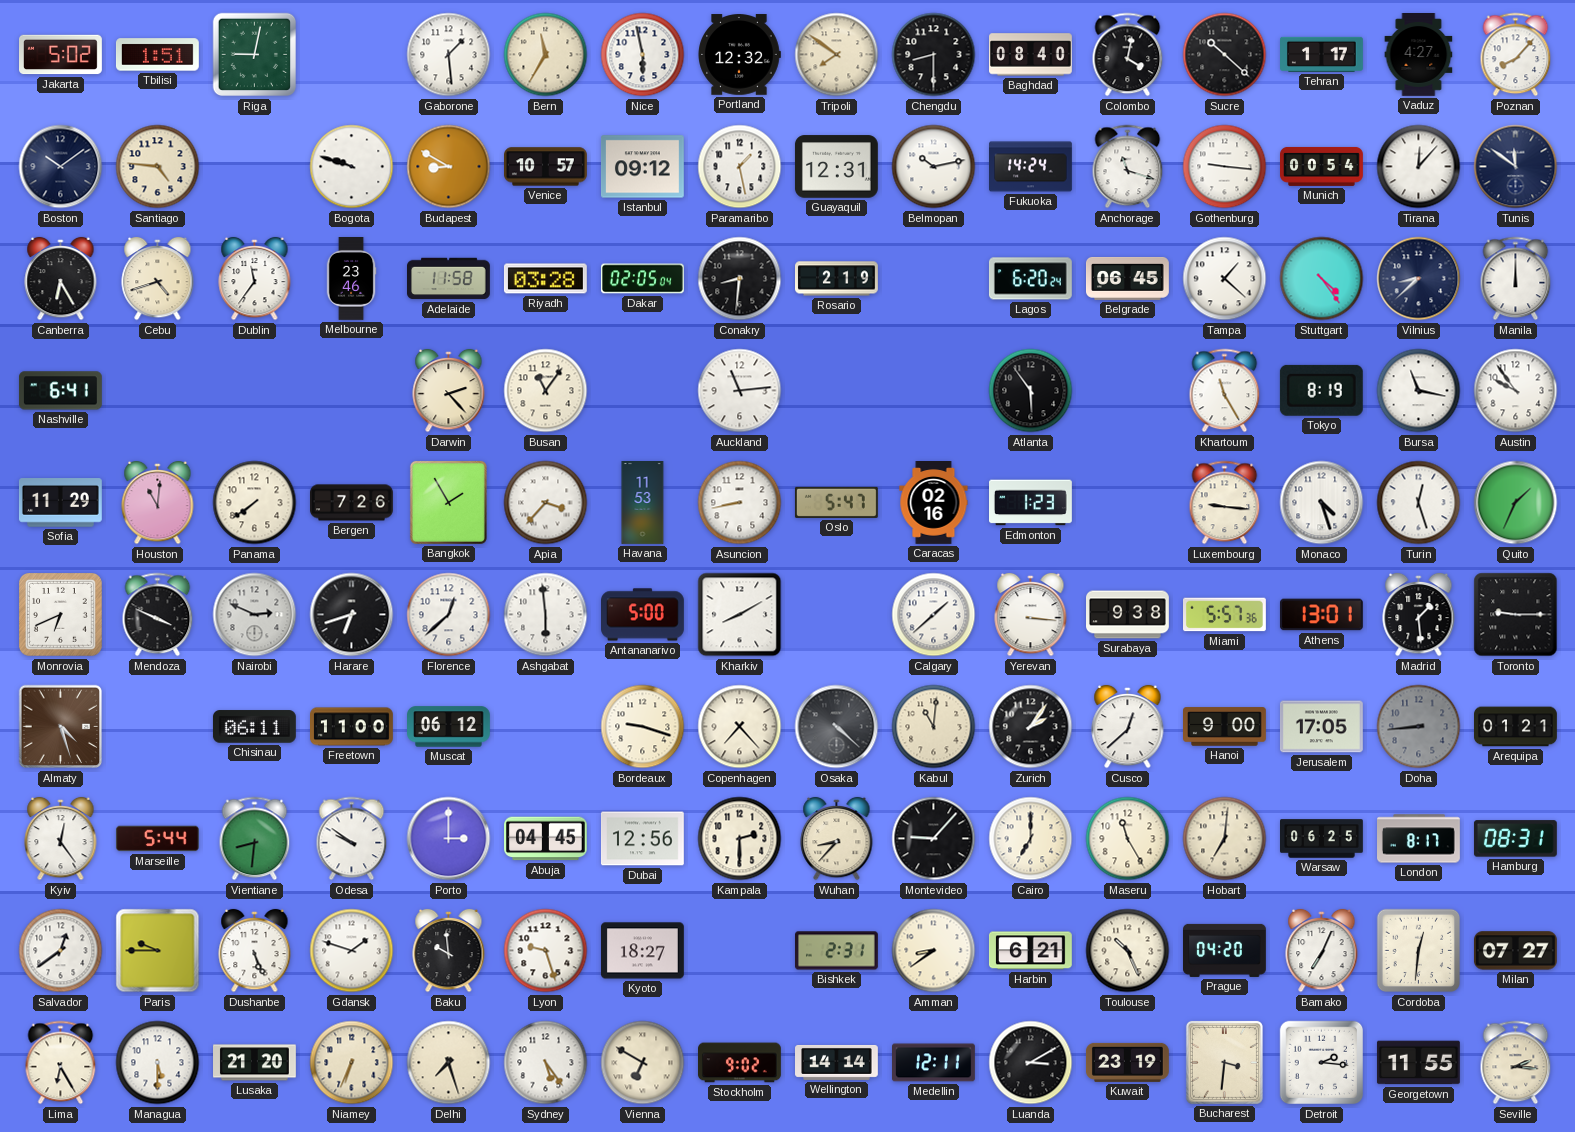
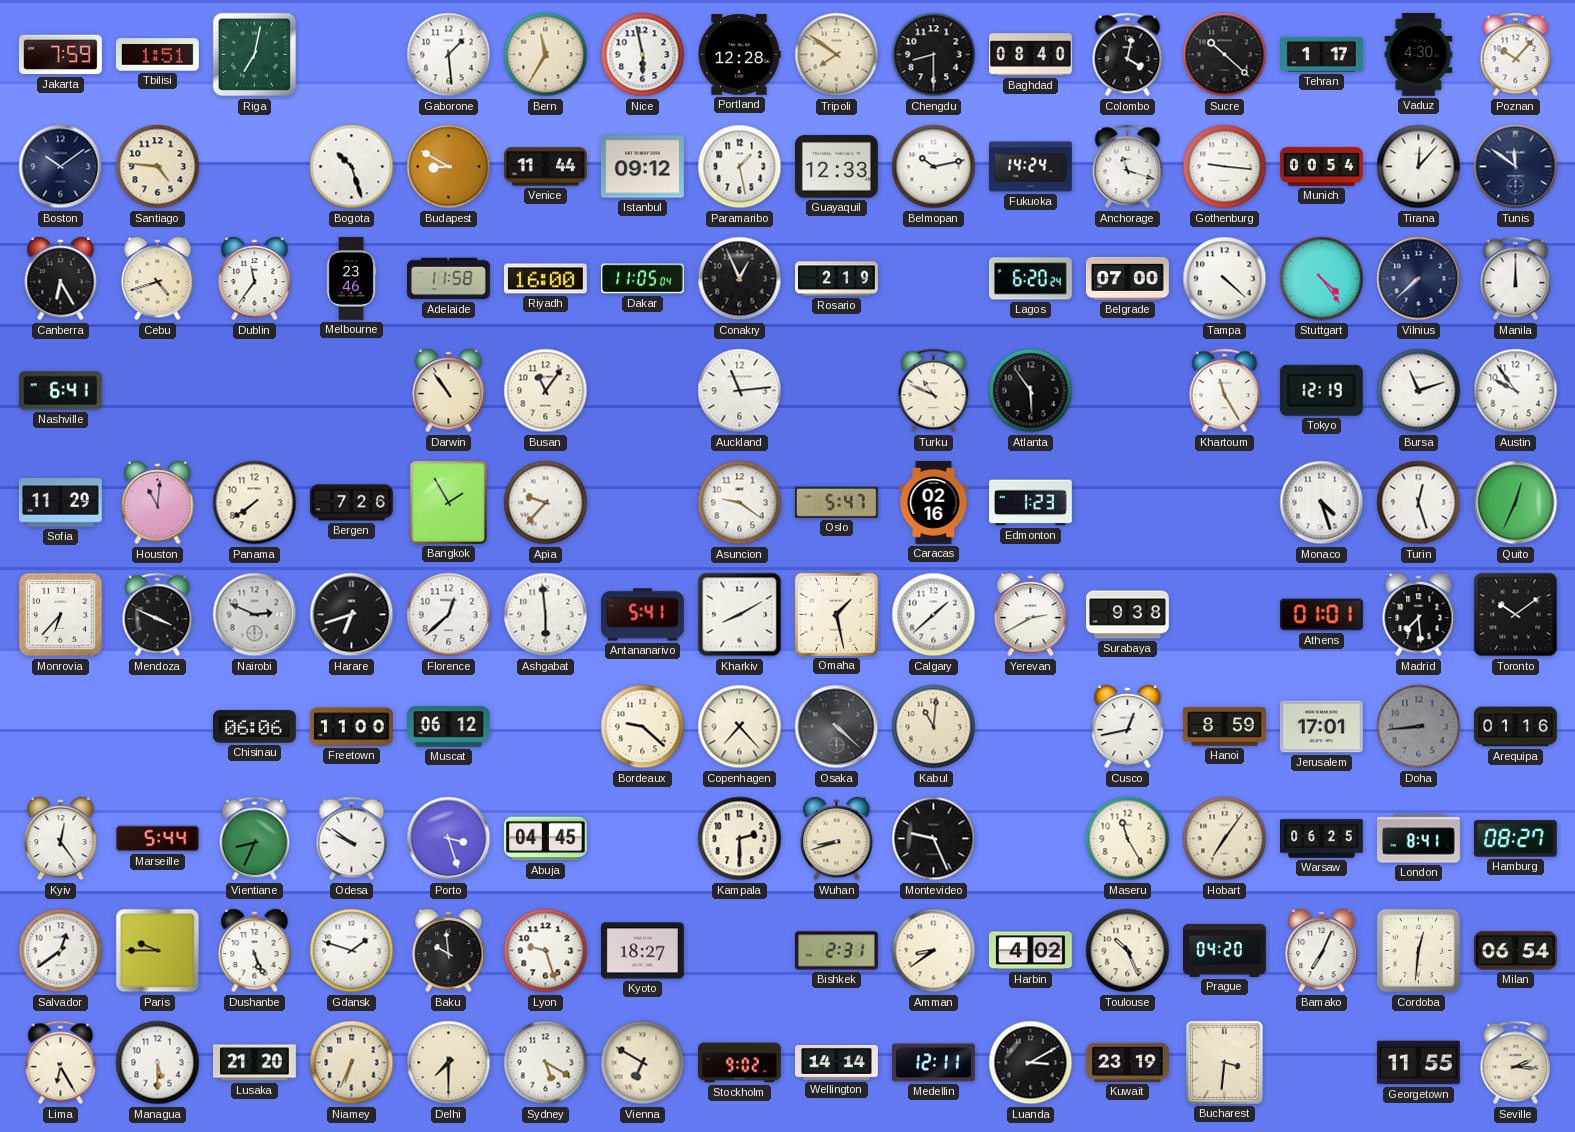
Jakarta: 5:02 -> 7:59 (61, 55)
Riga: 9:02 -> 7:02 (255, 55)
Portland: 12:32 -> 12:28 (739, 55)
Vaduz: 4:27 -> 4:30 (1419, 55)
Poznan: 8:07 -> 10:07 (1516, 55)
Bogota: 9:48 -> 10:27 (352, 167)
Venice: 10:57 -> 11:44 (546, 167)
Guayaquil: 12:31 -> 12:33 (836, 167)
Riyadh: 03:28 -> 16:00 (545, 279)
Dakar: 02:05 -> 11:05 (643, 279)
Conakry: 8:31 -> 12:56 (740, 279)
Belgrade: 06:45 -> 07:00 (1128, 278)
Tampa: 1:22 -> 4:22 (1225, 279)
Vilnius: 8:38 -> 7:38 (1419, 279)
Darwin: 2:23 -> 10:54 (449, 391)
Turku: none -> 10:49 (934, 391)
Tokyo: 8:19 -> 12:19 (1321, 390)
Bursa: 11:17 -> 11:12 (1419, 391)
Apia: 3:37 -> 9:37 (546, 503)
Havana: 11:53 -> none (643, 503)
Asuncion: 8:43 -> 9:21 (740, 503)
Luxembourg: 9:16 -> none (1225, 503)
Quito: 1:34 -> 12:34 (1516, 503)
Monrovia: 6:41 -> 6:37 (61, 615)
Antananarivo: 5:00 -> 5:41 (643, 615)
Omaha: none -> 1:28 (836, 614)
Yerevan: 3:16 -> 2:40 (1031, 615)
Miami: 5:57 -> none (1225, 615)
Athens: 13:01 -> 01:01 (1321, 615)
Madrid: 1:29 -> 7:29 (1419, 615)
Toronto: 9:15 -> 10:09 (1516, 615)
Almaty: 4:27 -> none (61, 727)
Chisinau: 06:11 -> 06:06 (254, 727)
Bordeaux: 9:18 -> 9:22 (643, 727)
Zurich: 2:06 -> none (1031, 727)
Cusco: 12:38 -> 12:43 (1128, 727)
Hanoi: 9:00 -> 8:59 (1225, 727)
Jerusalem: 17:05 -> 17:01 (1322, 727)
Arequipa: 01:21 -> 01:16 (1516, 727)
Vientiane: 8:31 -> 8:34 (255, 839)
Porto: 3:00 -> 3:27 (449, 839)
Dubai: 12:56 -> none (642, 839)
Wuhan: 8:37 -> 8:42 (837, 839)
Montevideo: 9:07 -> 9:26 (934, 839)
Cairo: 7:00 -> none (1031, 839)
Hobart: 7:01 -> 7:06 (1225, 839)
London: 8:17 -> 8:41 (1419, 839)
Hamburg: 08:31 -> 08:27 (1515, 839)
Harbin: 6:21 -> 4:02 (1030, 951)
Milan: 07:27 -> 06:54 (1515, 951)
Delhi: 7:27 -> 7:30 (449, 1063)
Sydney: 5:24 -> 5:20 (546, 1063)
Detroit: 2:16 -> none (1322, 1063)
